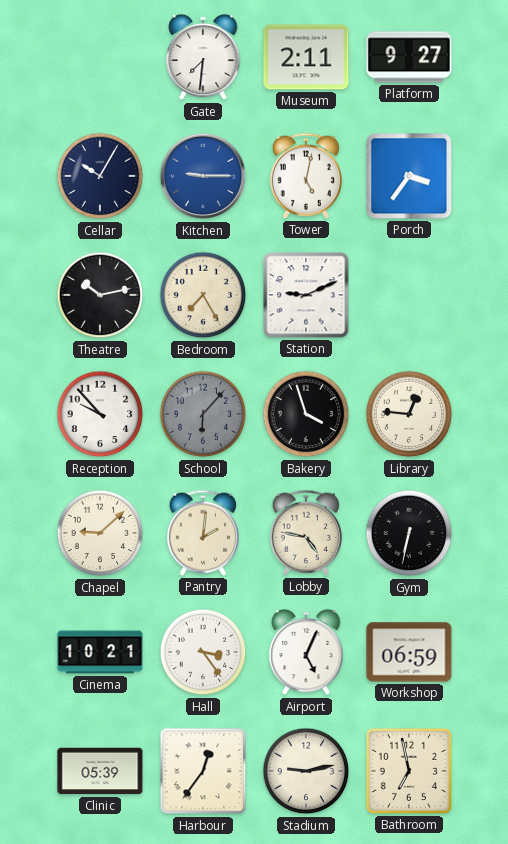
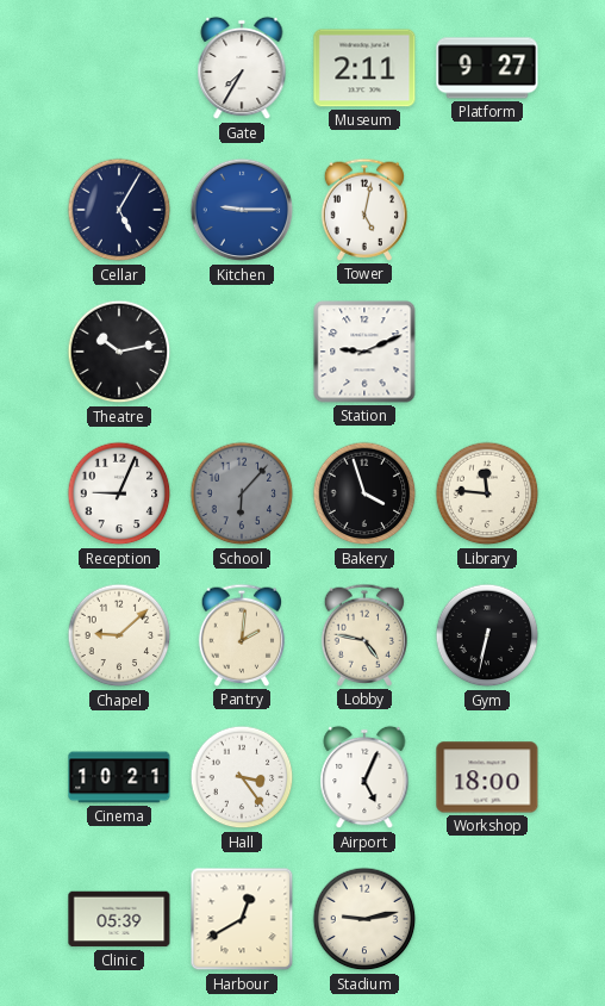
Gate: 7:31 -> 7:35 (242, 68)
Cellar: 10:05 -> 5:05 (119, 210)
Porch: 3:36 -> none (409, 176)
Bedroom: 7:25 -> none (203, 295)
Reception: 9:53 -> 9:04 (119, 493)
Library: 12:46 -> 11:46 (487, 493)
Workshop: 06:59 -> 18:00 (487, 777)
Harbour: 12:36 -> 12:40 (242, 919)
Bathroom: 6:58 -> none (409, 771)
